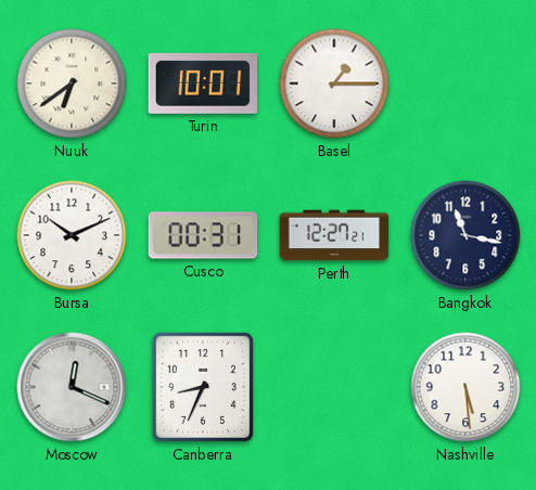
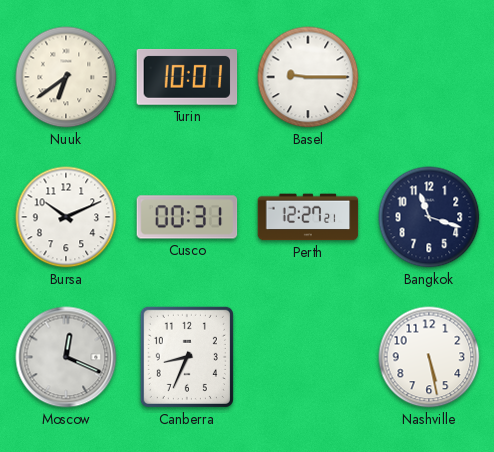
Basel: 1:15 -> 9:15 (308, 77)
Bangkok: 11:17 -> 11:18 (429, 217)
Nashville: 5:29 -> 5:28 (429, 357)
